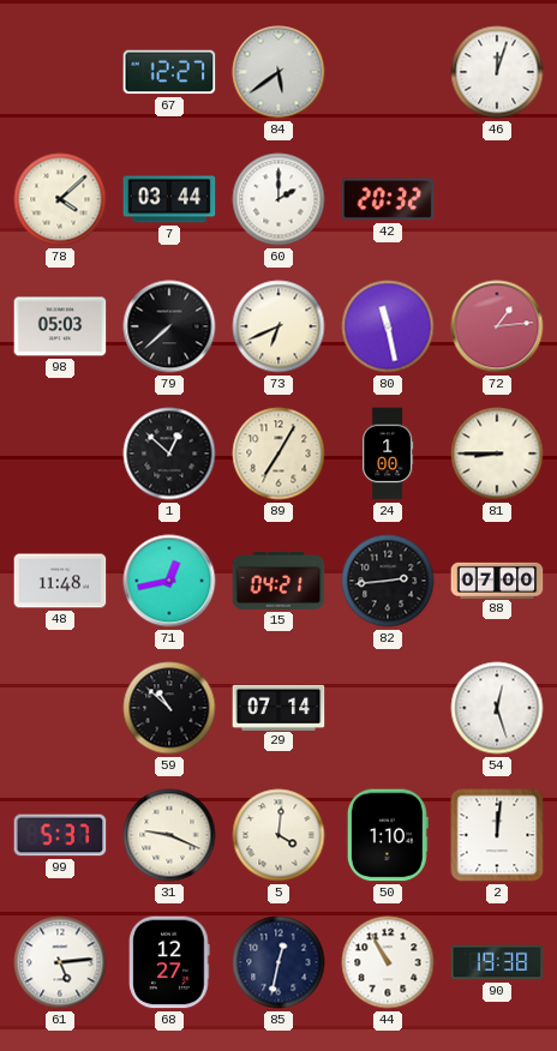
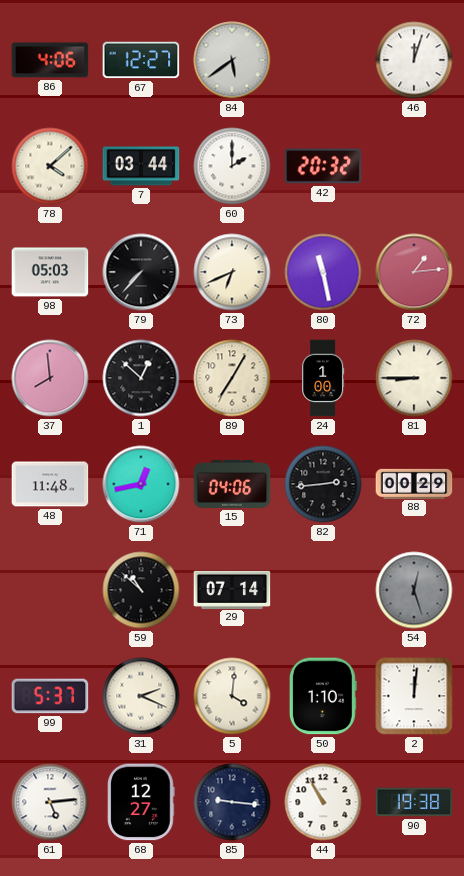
86: none -> 4:06 (50, 60)
79: 7:38 -> 7:37 (141, 272)
37: none -> 7:59 (50, 378)
15: 04:21 -> 04:06 (232, 484)
88: 07:00 -> 00:29 (414, 483)
54 dial: white -> grey (414, 590)
31: 9:19 -> 2:19 (141, 696)
85: 12:32 -> 9:16 (232, 802)
